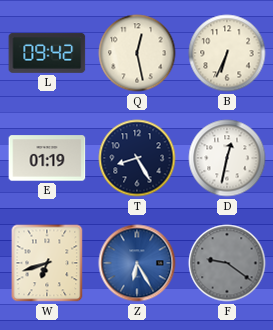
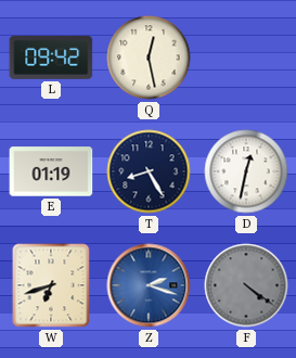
B: 6:34 -> none (227, 53)
Z: 6:25 -> 2:18 (149, 285)
F: 9:21 -> 4:21 (246, 285)
